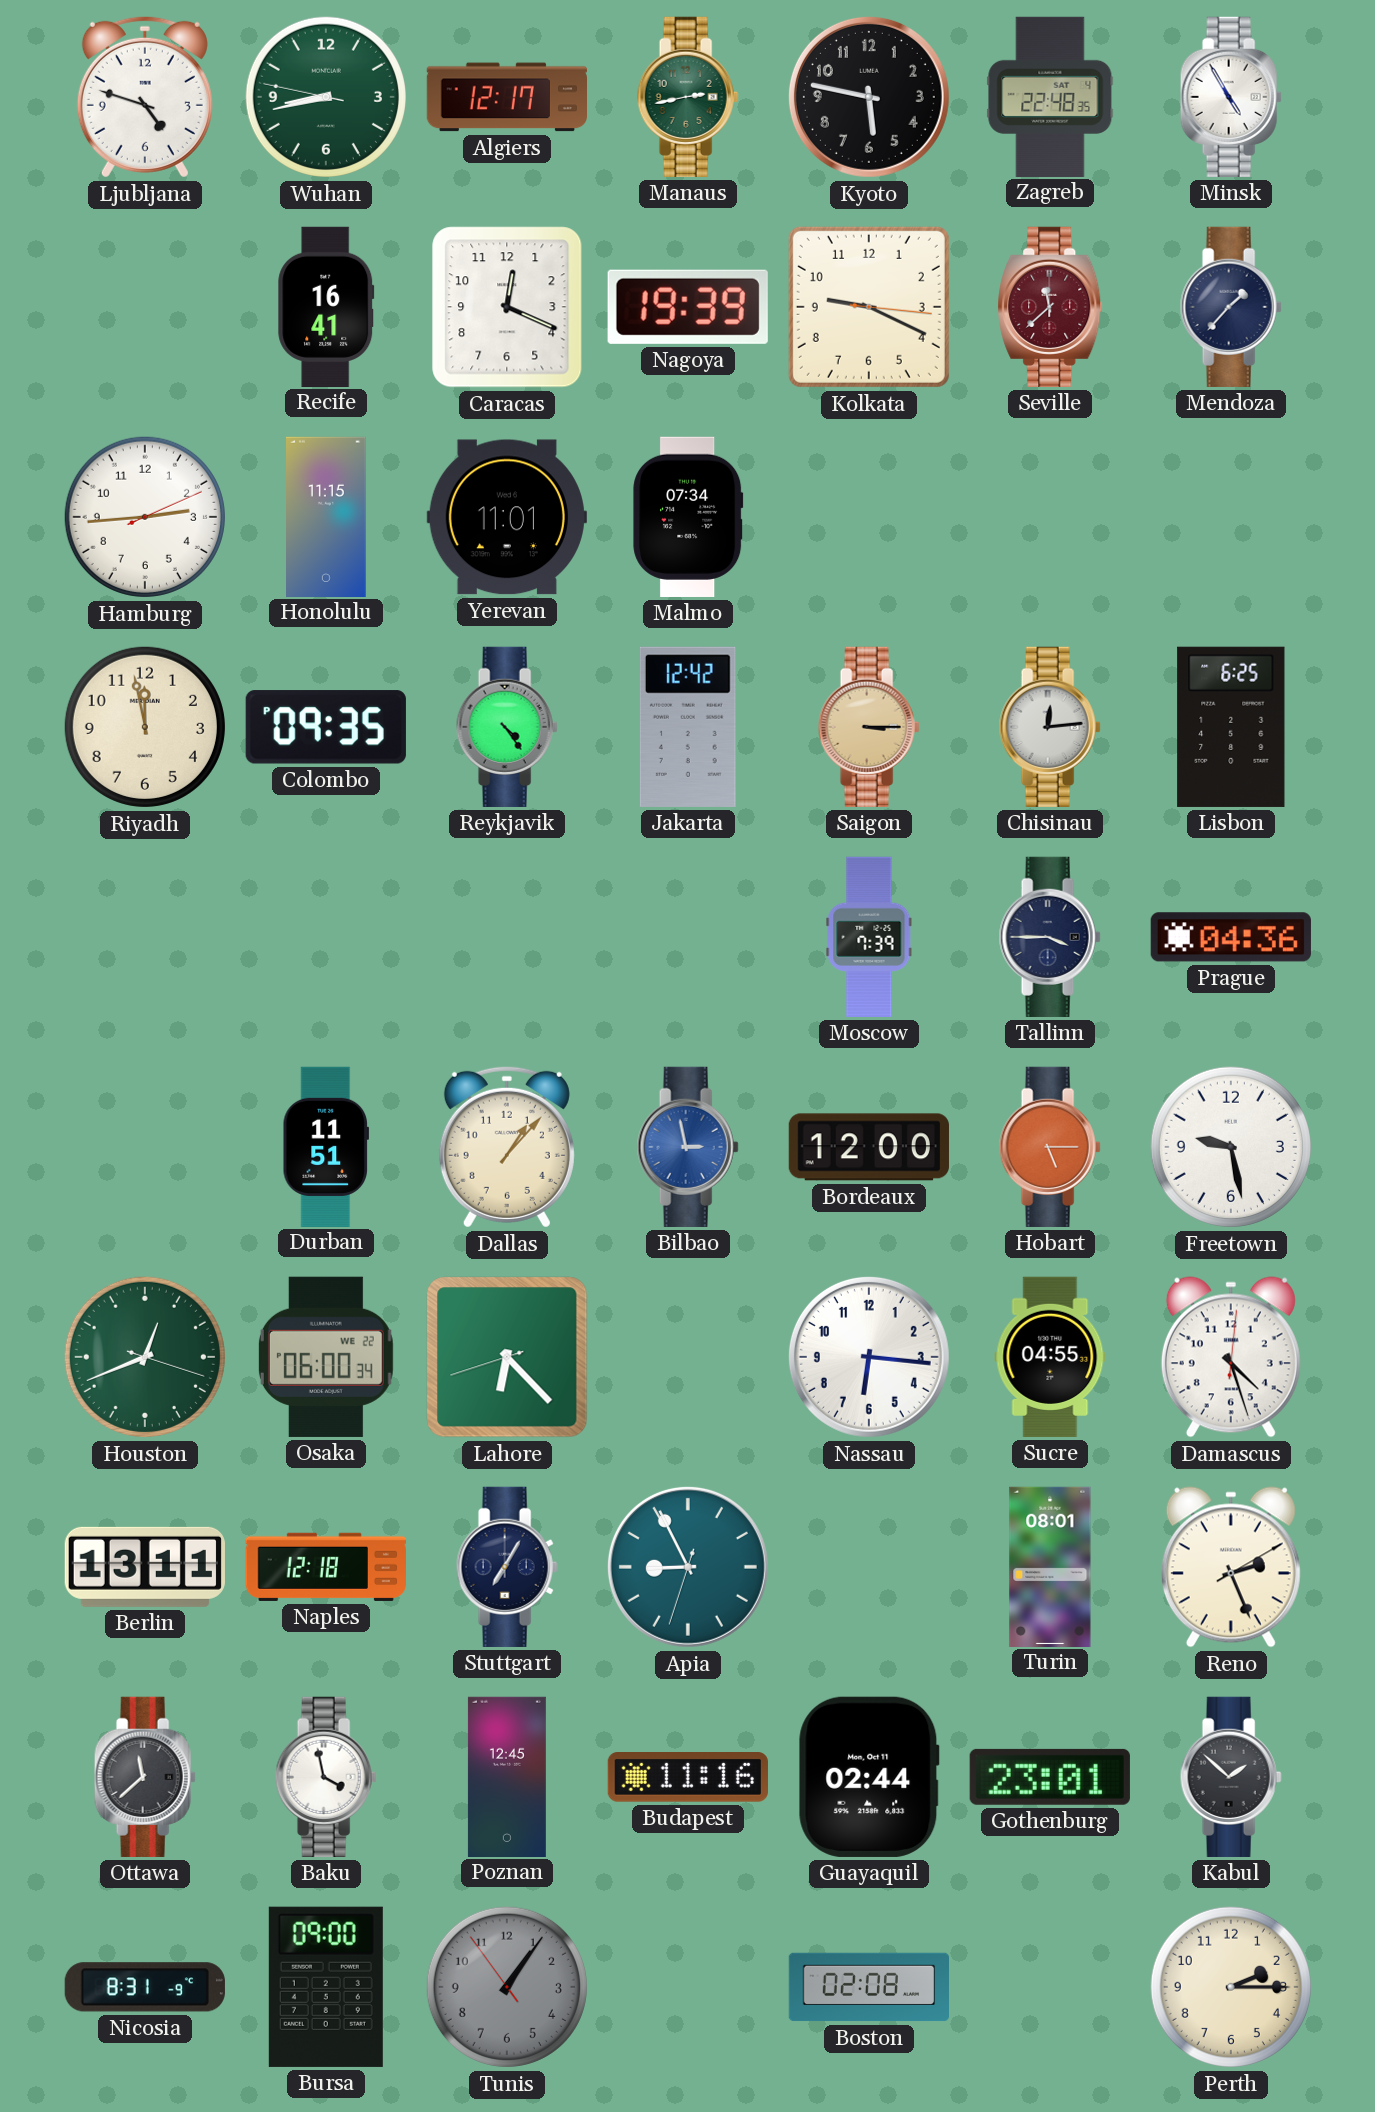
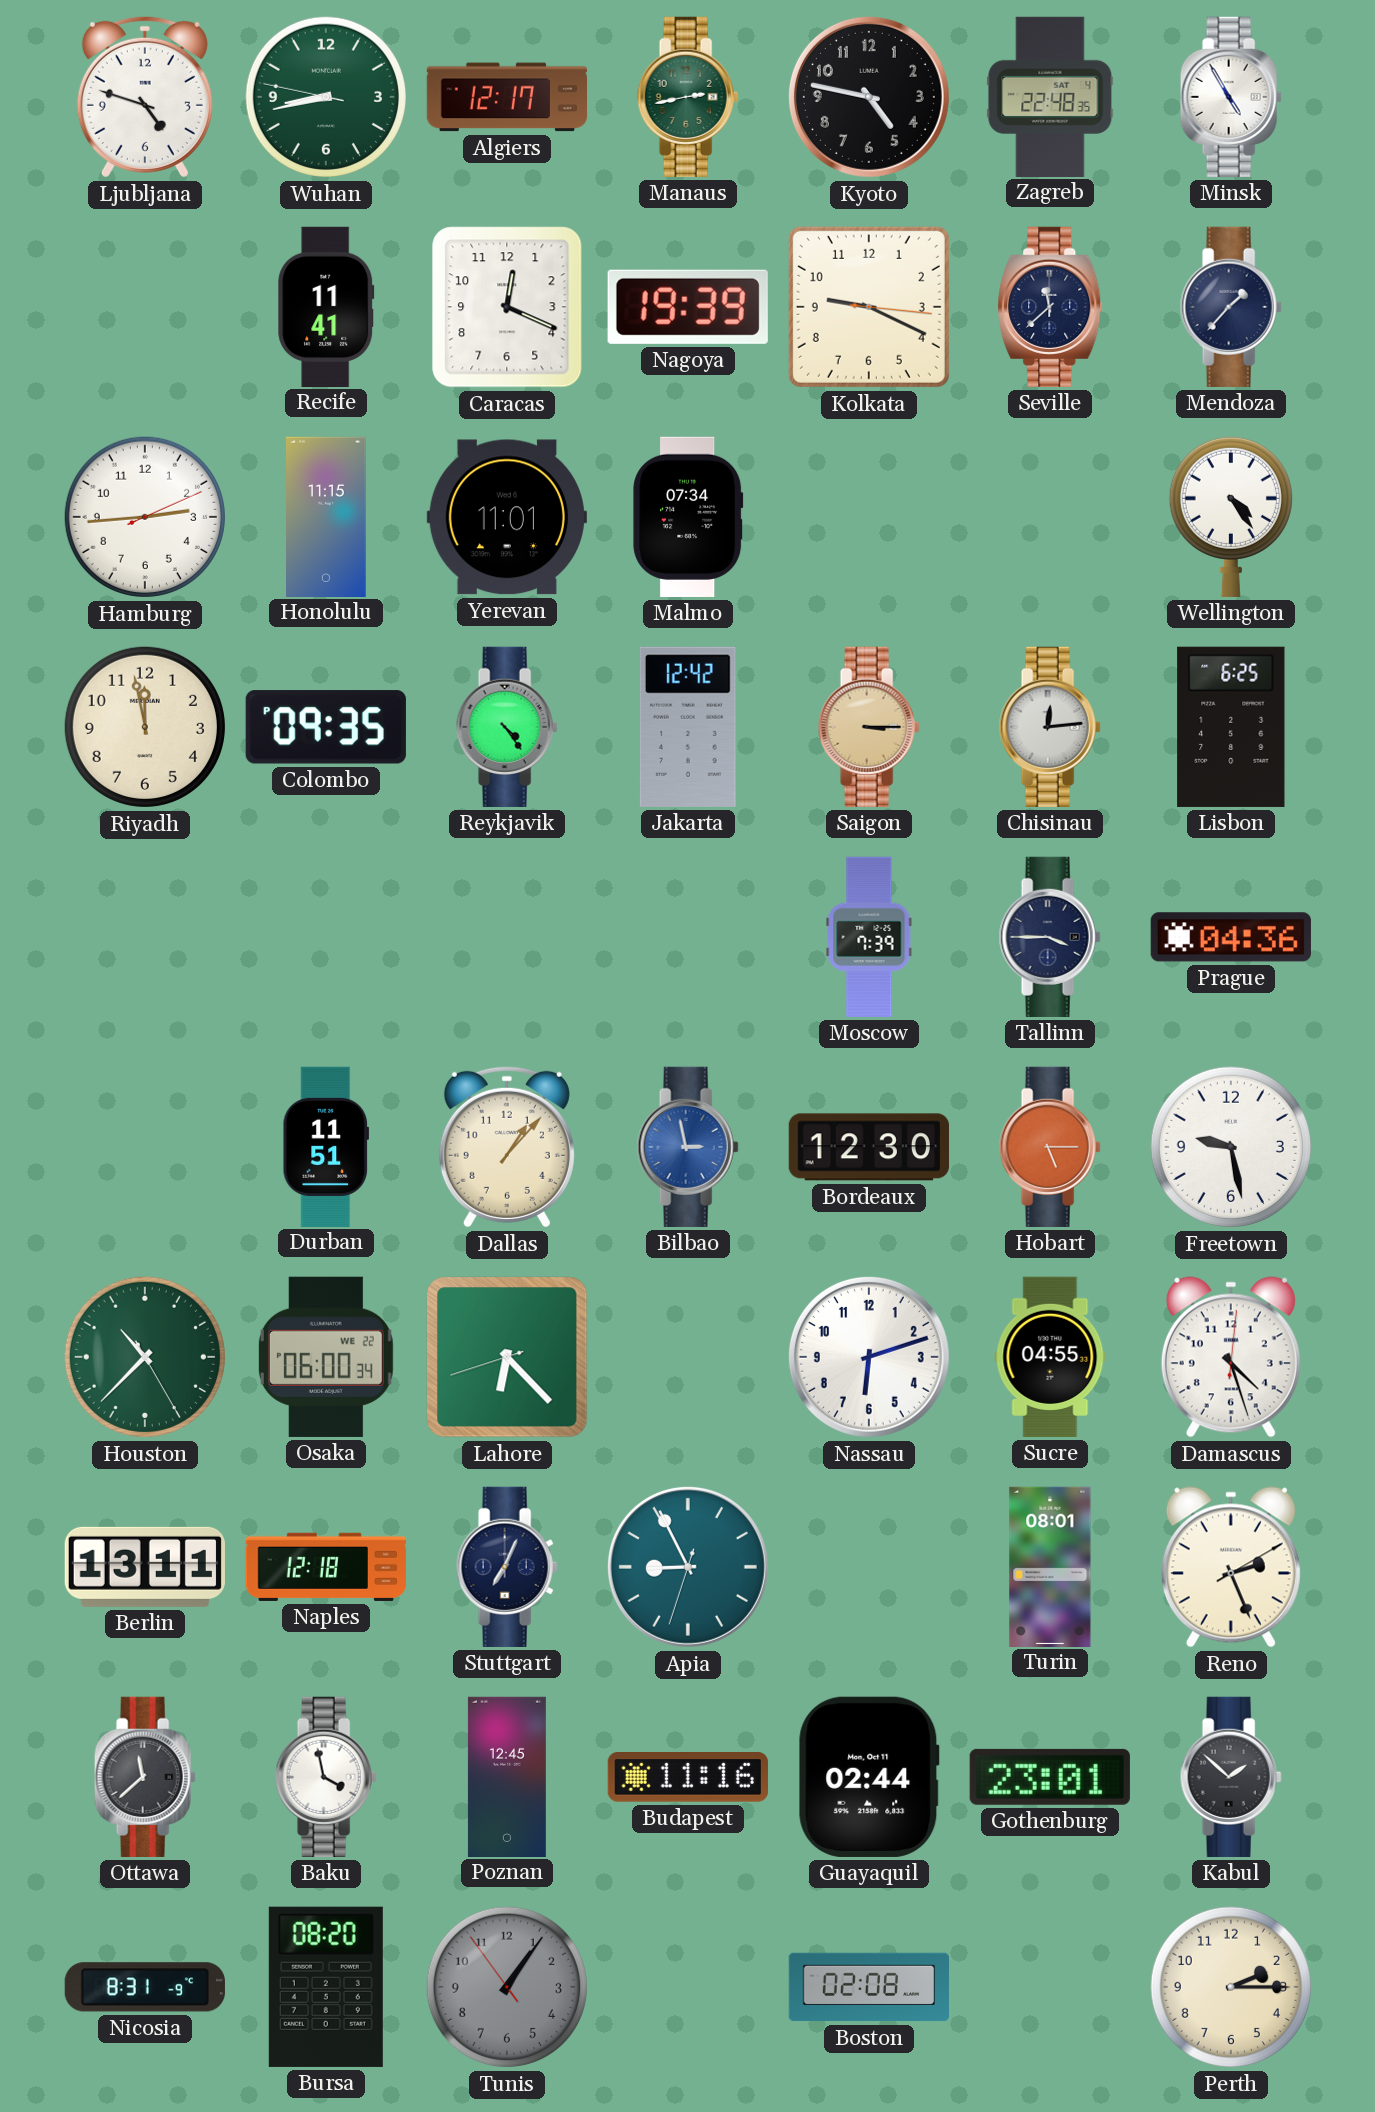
Kyoto: 5:47 -> 4:47 (869, 97)
Recife: 16:41 -> 11:41 (326, 306)
Seville dial: burgundy -> navy (1050, 307)
Wellington: none -> 4:24 (1231, 516)
Bordeaux: 12:00 -> 12:30 (869, 1147)
Houston: 12:41 -> 10:37 (145, 1357)
Nassau: 6:16 -> 6:12 (869, 1357)
Stuttgart: 7:05 -> 7:04 (507, 1567)
Bursa: 09:00 -> 08:20 (326, 1987)
